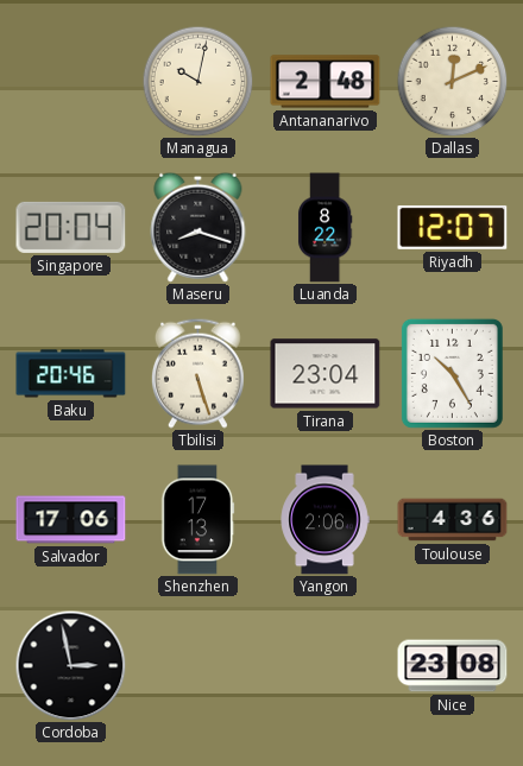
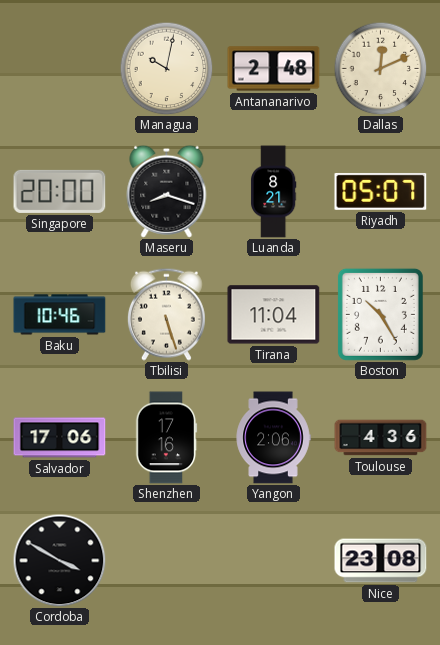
Singapore: 20:04 -> 20:00 (60, 191)
Luanda: 8:22 -> 8:21 (273, 192)
Riyadh: 12:07 -> 05:07 (381, 191)
Baku: 20:46 -> 10:46 (60, 315)
Tirana: 23:04 -> 11:04 (274, 315)
Shenzhen: 17:13 -> 17:16 (167, 438)
Cordoba: 2:58 -> 3:50 (59, 560)
